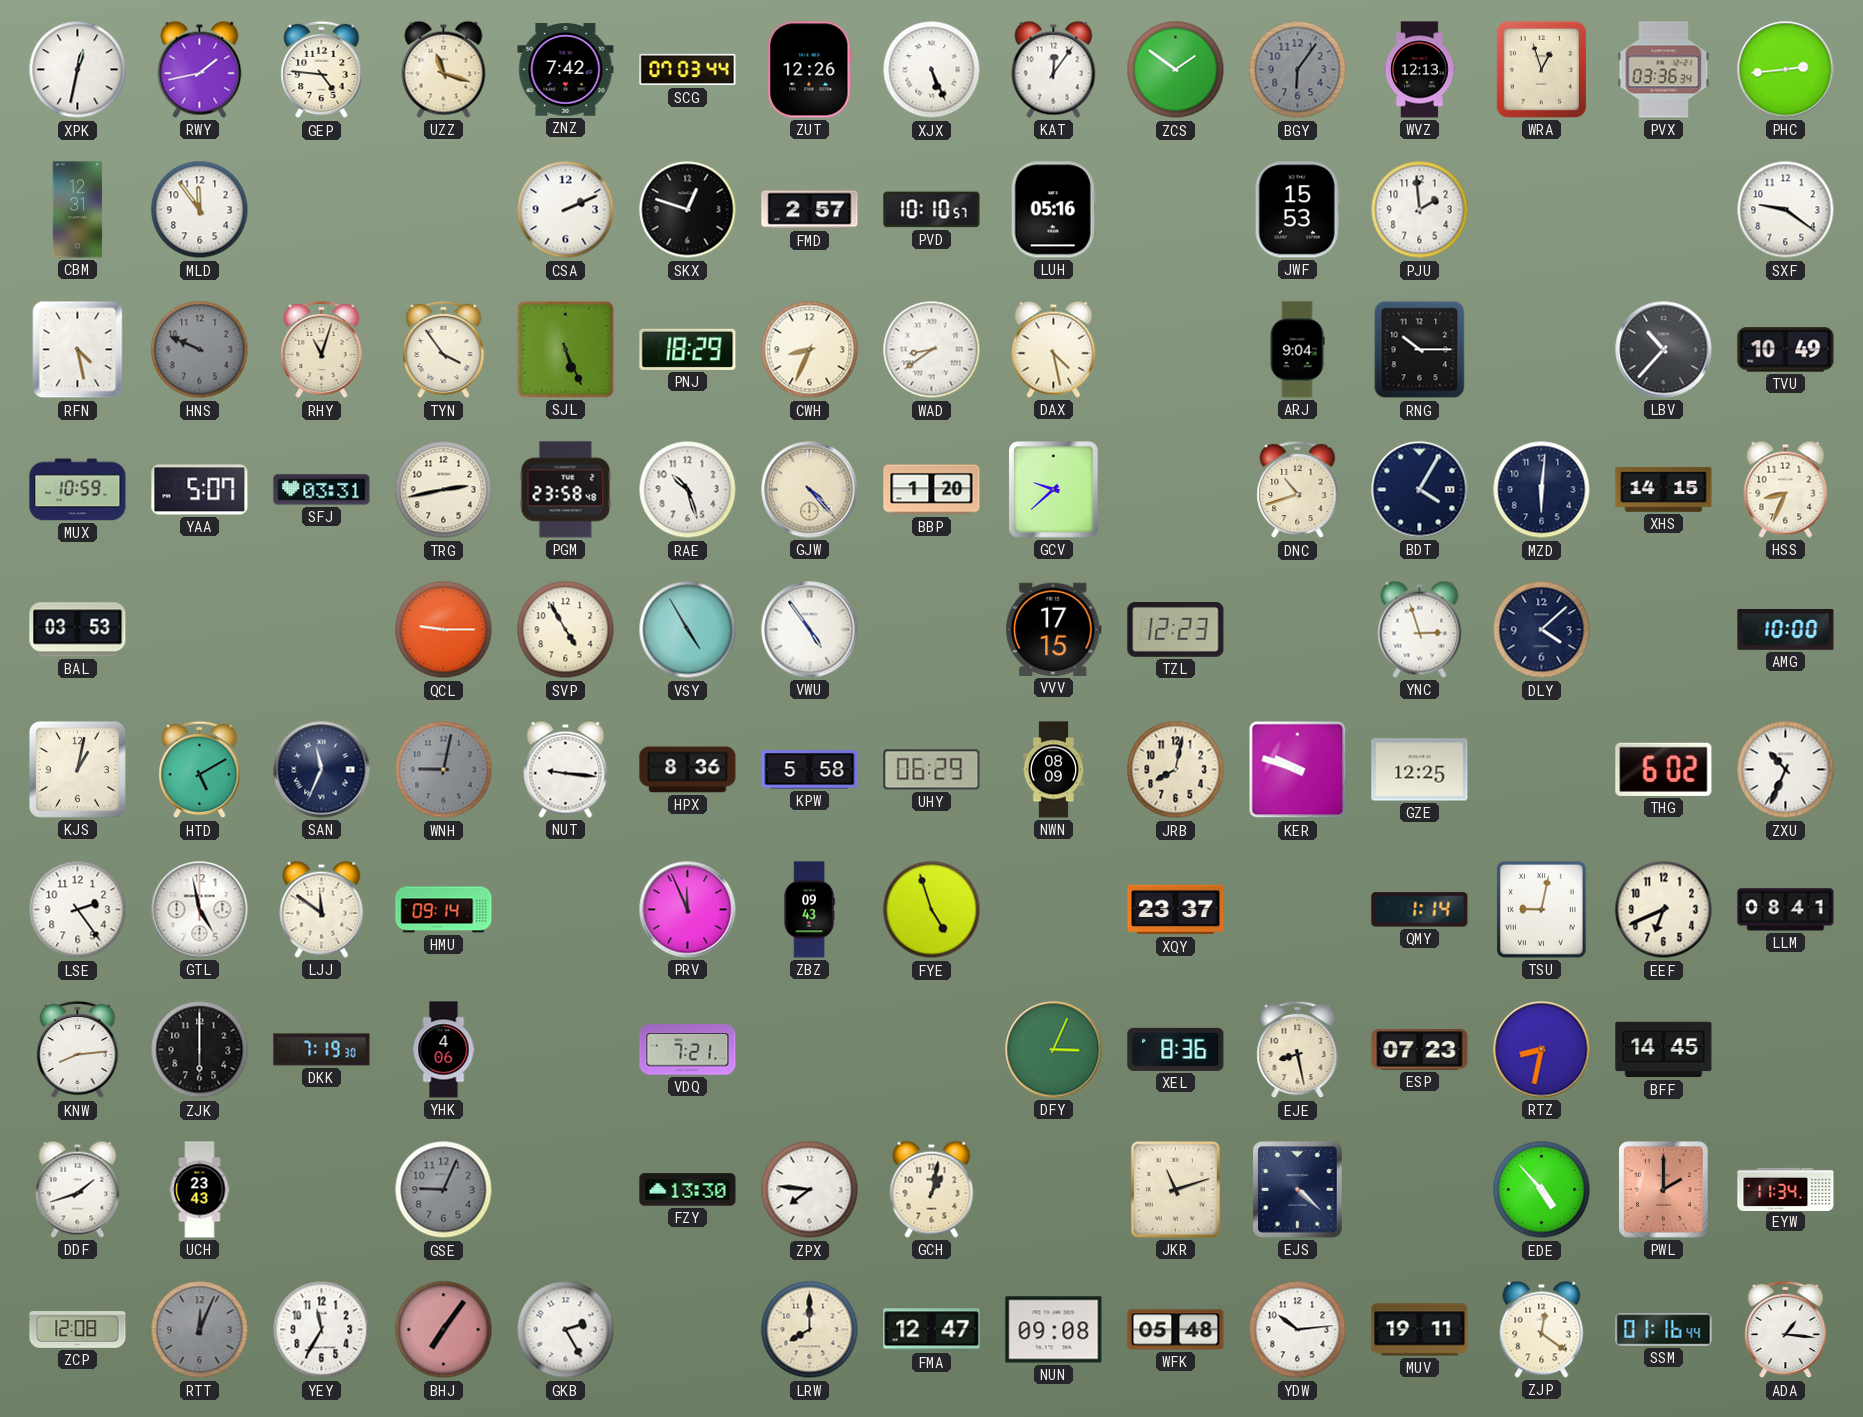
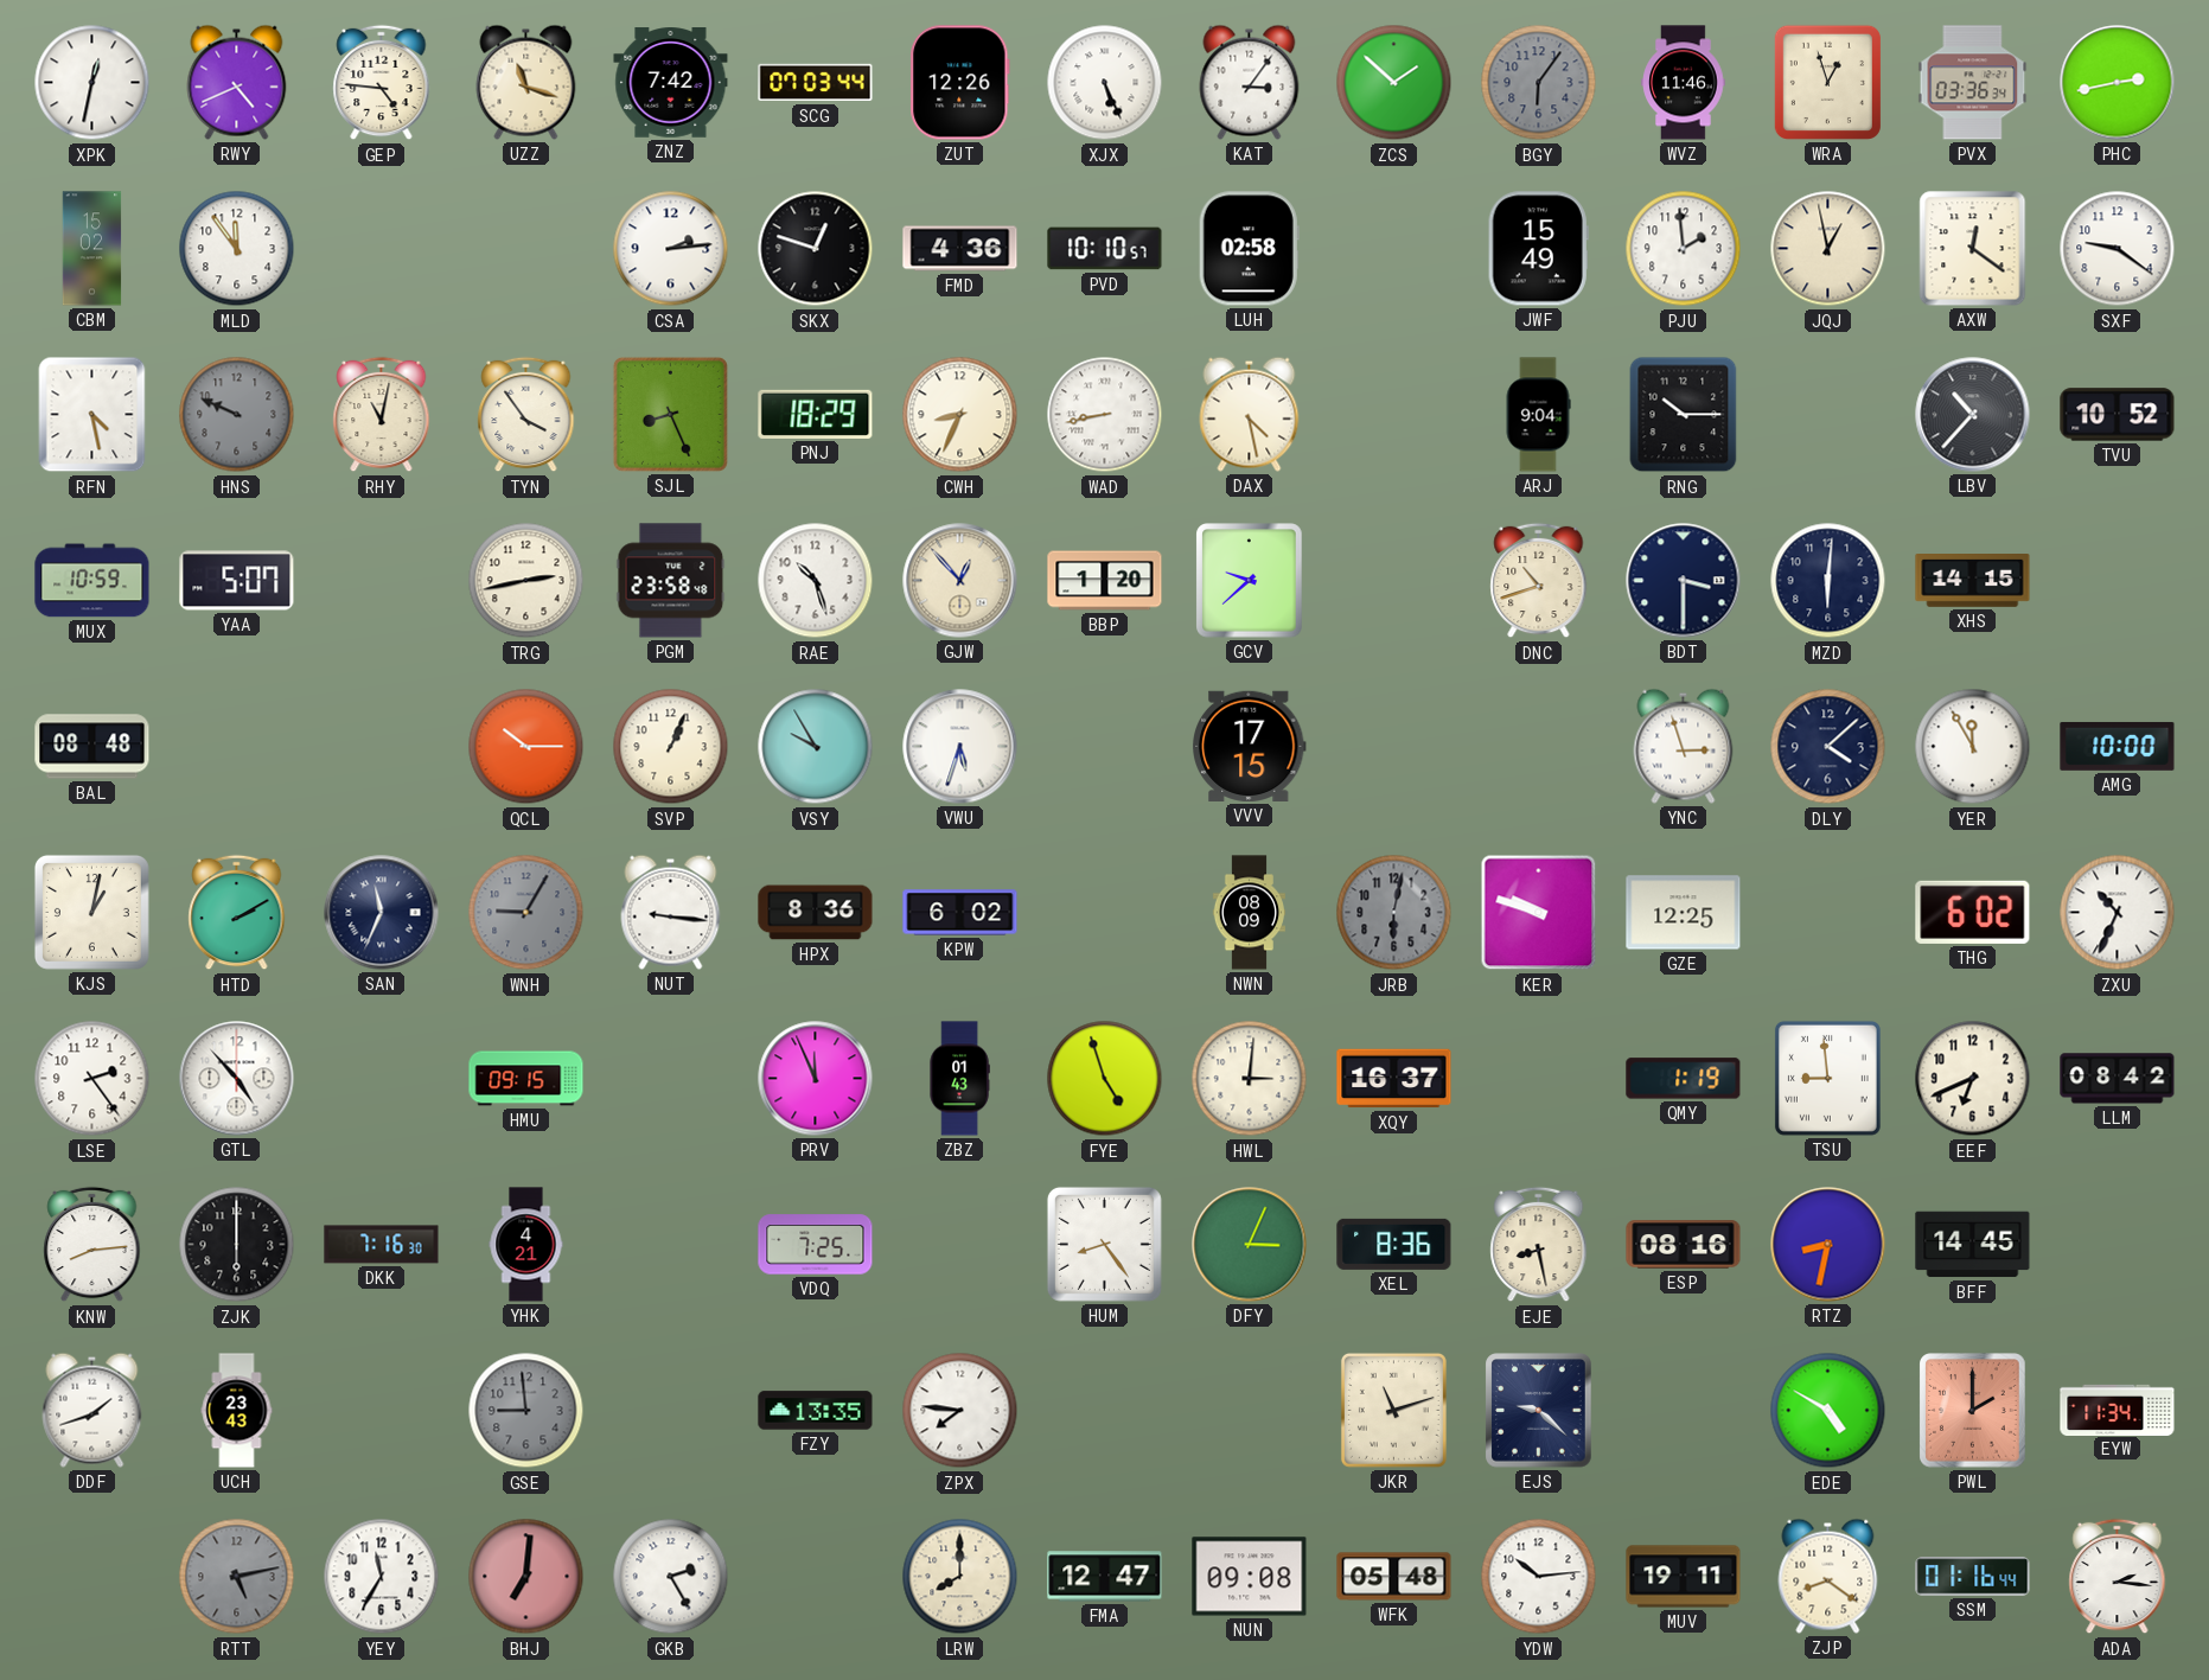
RWY: 1:43 -> 4:41 (237, 82)
KAT: 12:06 -> 3:06 (1250, 82)
ZCS: 1:51 -> 1:52 (1394, 83)
WVZ: 12:13 -> 11:46 (1684, 83)
PHC: 2:44 -> 2:43 (2118, 83)
CBM: 12:31 -> 15:02 (92, 249)
CSA: 2:11 -> 2:14 (671, 249)
FMD: 2:57 -> 4:36 (960, 249)
LUH: 05:16 -> 02:58 (1249, 249)
JWF: 15:53 -> 15:49 (1538, 249)
JQJ: none -> 12:58 (1828, 249)
AXW: none -> 12:21 (1973, 249)
RHY: 11:03 -> 11:02 (382, 415)
SJL: 5:26 -> 8:26 (670, 414)
WAD: 8:39 -> 8:43 (1105, 415)
TVU: 10:49 -> 10:52 (2118, 415)
SFJ: 03:31 -> none (322, 490)
GJW: 4:23 -> 12:53 (960, 581)
BDT: 4:05 -> 3:30 (1684, 581)
HSS: 8:34 -> none (1786, 489)
BAL: 03:53 -> 08:48 (92, 747)
QCL: 9:15 -> 10:15 (526, 747)
SVP: 4:55 -> 1:04 (671, 747)
VSY: 4:55 -> 9:55 (816, 747)
VWU: 4:54 -> 5:33 (960, 747)
TZL: 12:23 -> none (1176, 630)
YER: none -> 11:55 (1973, 747)
HTD: 5:10 -> 2:10 (237, 913)
WNH: 9:02 -> 9:05 (526, 913)
KPW: 5:58 -> 6:02 (960, 913)
UHY: 06:29 -> none (932, 770)
JRB: 8:02 -> 6:02 (1394, 913)
JRB dial: cream -> grey (1394, 913)
GTL: 4:58 -> 4:53 (237, 1079)
LJJ: 11:51 -> none (322, 909)
HMU: 09:14 -> 09:15 (526, 1079)
ZBZ: 09:43 -> 01:43 (959, 1079)
HWL: none -> 3:01 (1250, 1079)
XQY: 23:37 -> 16:37 (1394, 1079)
QMY: 1:14 -> 1:19 (1684, 1079)
TSU: 9:02 -> 8:59 (1827, 1078)
LLM: 08:41 -> 08:42 (2118, 1079)
DKK: 7:19 -> 7:16 (382, 1245)
YHK: 4:06 -> 4:21 (526, 1245)
VDQ: 7:21 -> 7:25 (816, 1245)
HUM: none -> 8:24 (1104, 1244)
ESP: 07:23 -> 08:16 (1684, 1245)
GSE: 9:04 -> 8:59 (526, 1411)
FZY: 13:30 -> 13:35 (816, 1411)
GCH: 1:02 -> none (932, 1189)
EJS: 4:22 -> 9:22 (1539, 1411)
EDE: 4:53 -> 4:50 (1828, 1411)
ZCP: 12:08 -> none (78, 1330)
RTT: 12:04 -> 5:13 (237, 1577)
BHJ: 7:06 -> 7:01 (526, 1577)
ZJP: 12:21 -> 8:21 (1828, 1576)
ADA: 1:16 -> 2:16 (2118, 1577)
